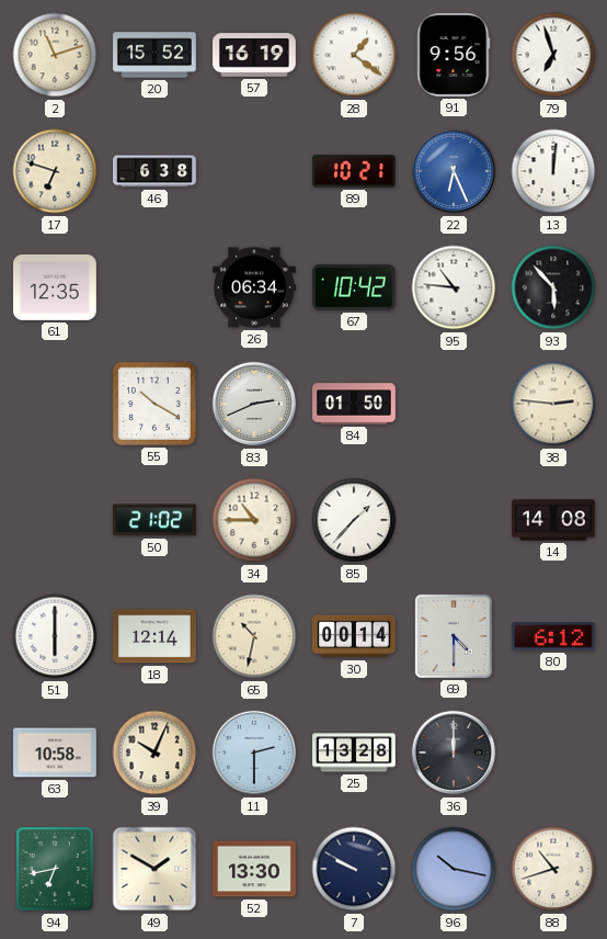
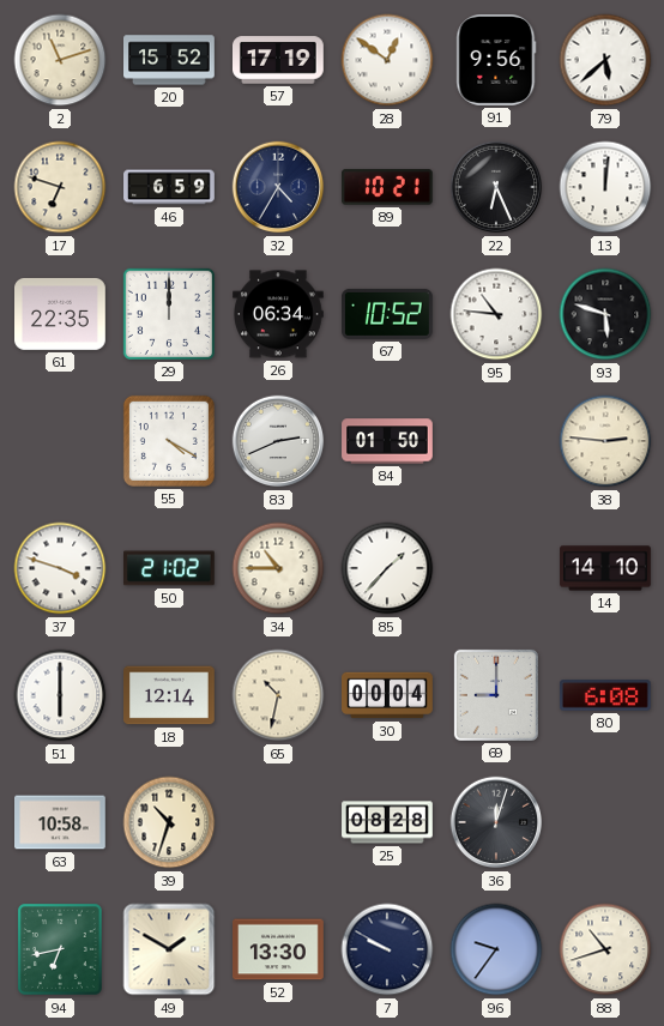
57: 16:19 -> 17:19 (279, 60)
28: 1:21 -> 12:51 (387, 60)
79: 6:57 -> 5:38 (605, 60)
46: 6:38 -> 6:59 (169, 187)
32: none -> 4:35 (278, 187)
22 dial: blue -> black (496, 187)
61: 12:35 -> 22:35 (61, 314)
29: none -> 12:00 (169, 314)
67: 10:42 -> 10:52 (388, 314)
93: 5:53 -> 5:48 (605, 314)
55: 10:20 -> 4:20 (169, 441)
37: none -> 3:48 (60, 568)
14: 14:08 -> 14:10 (605, 568)
30: 00:14 -> 00:04 (388, 695)
69: 4:30 -> 9:00 (496, 695)
80: 6:12 -> 6:08 (605, 695)
39: 10:04 -> 10:33 (169, 822)
11: 2:30 -> none (254, 753)
25: 13:28 -> 08:28 (387, 822)
36: 12:00 -> 12:03 (496, 822)
96: 10:17 -> 9:36 (496, 949)
